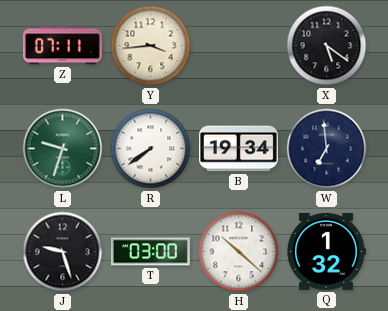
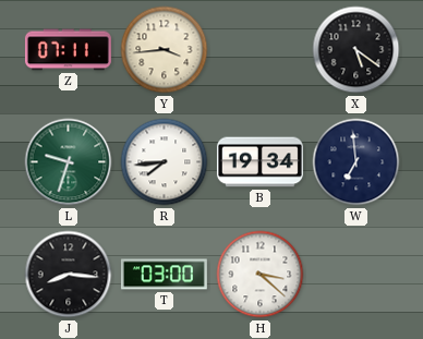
R: 7:39 -> 7:44 (165, 162)
J: 9:27 -> 8:16 (69, 275)
H: 10:22 -> 3:22 (261, 275)
Q: 1:32 -> none (326, 251)
